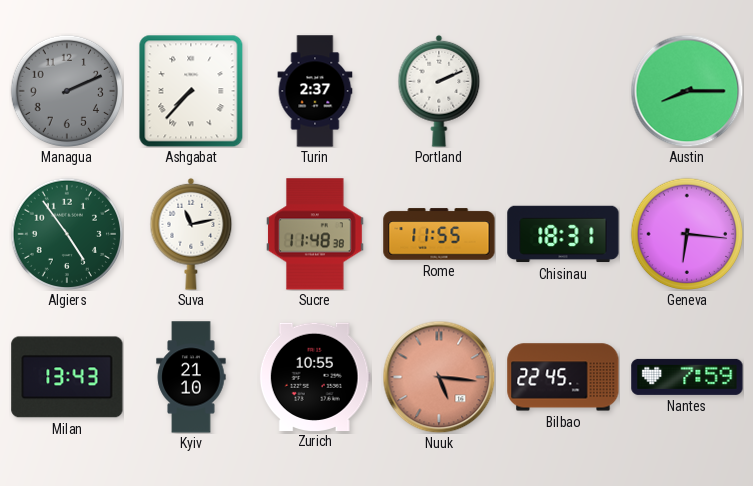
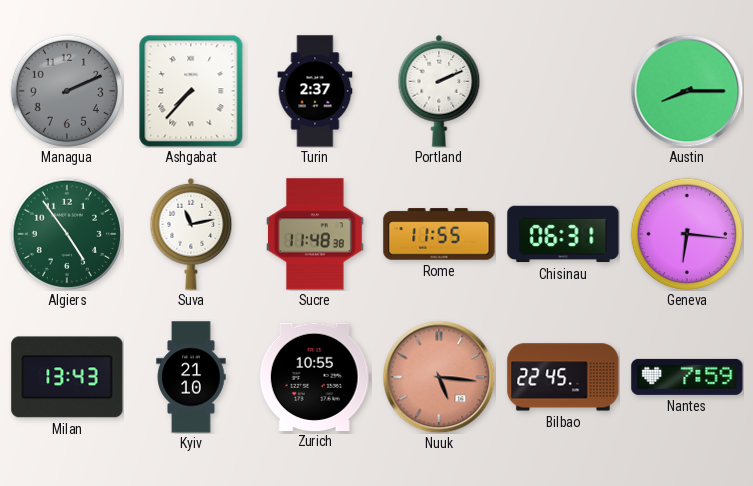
Chisinau: 18:31 -> 06:31 (563, 234)
